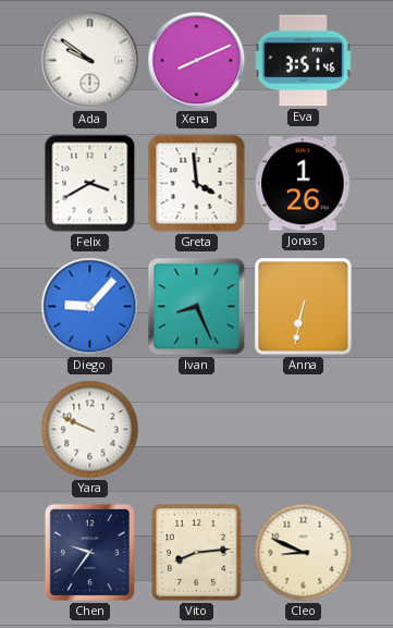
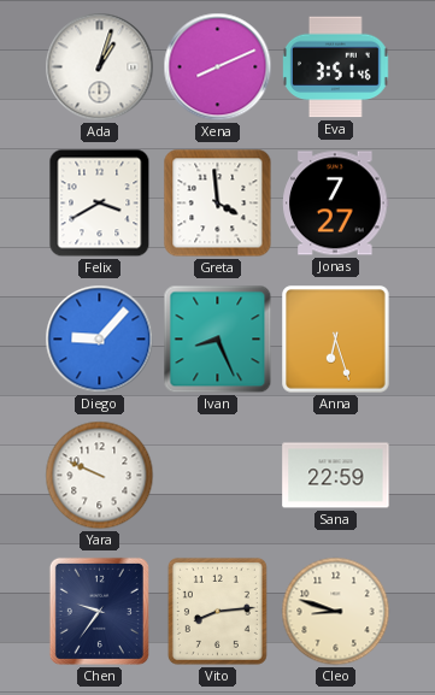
Ada: 9:51 -> 1:03 (100, 67)
Jonas: 1:26 -> 7:27 (336, 204)
Anna: 6:32 -> 6:27 (336, 340)
Sana: none -> 22:59 (336, 476)
Cleo: 8:49 -> 8:48 (336, 612)
